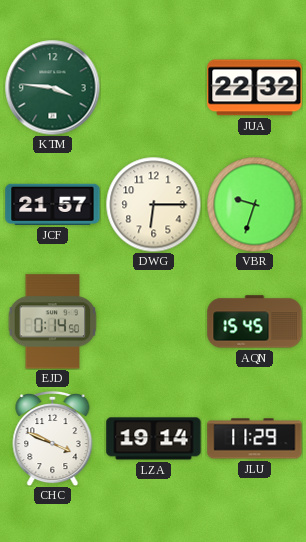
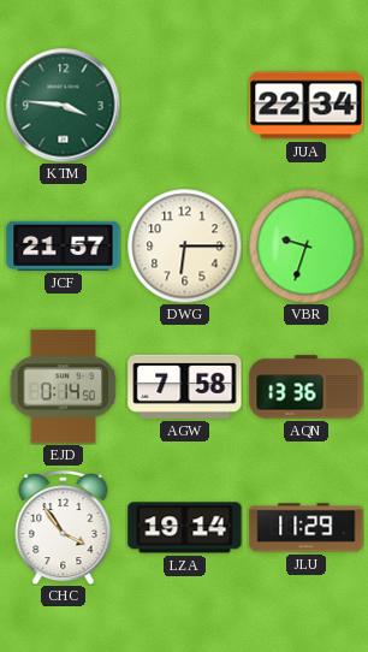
JUA: 22:32 -> 22:34 (307, 106)
AGW: none -> 7:58 (185, 386)
AQN: 15:45 -> 13:36 (307, 387)
CHC: 3:49 -> 3:54 (64, 527)
